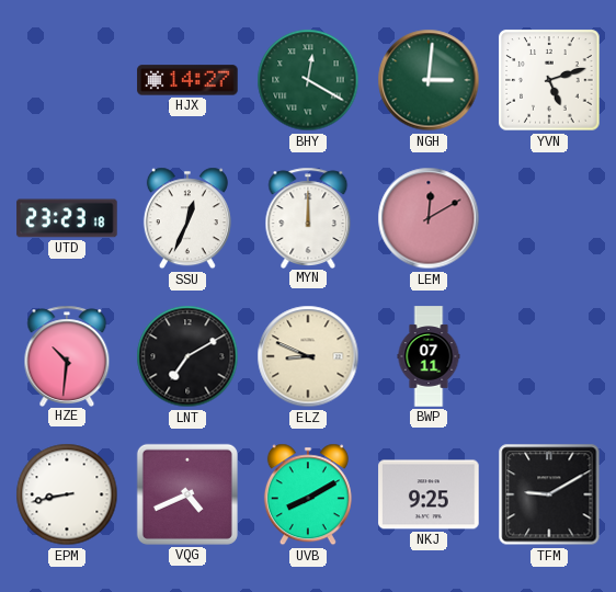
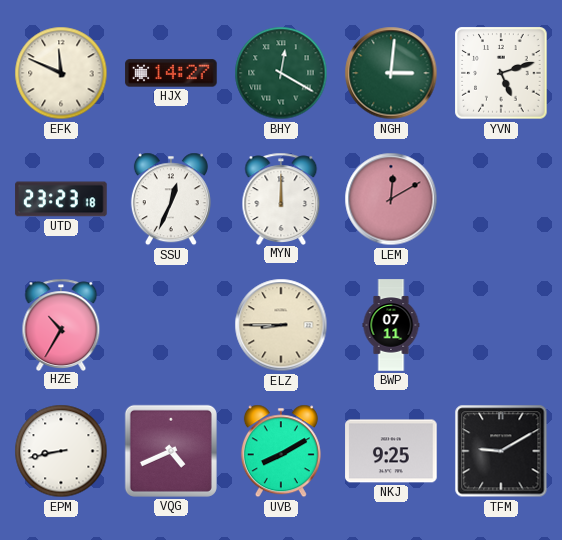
EFK: none -> 11:49 (61, 73)
HZE: 10:31 -> 10:35 (61, 324)
LNT: 7:10 -> none (187, 356)
ELZ: 8:49 -> 8:45 (281, 325)
